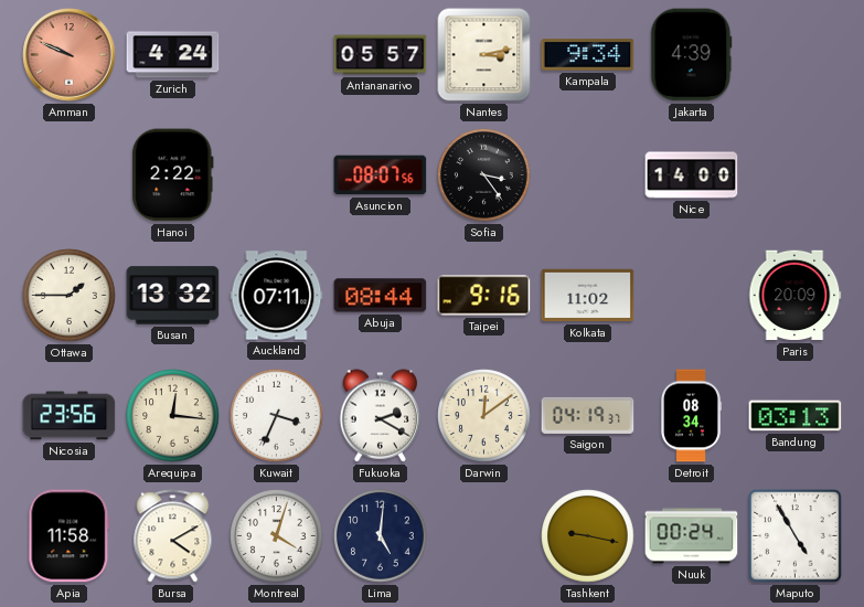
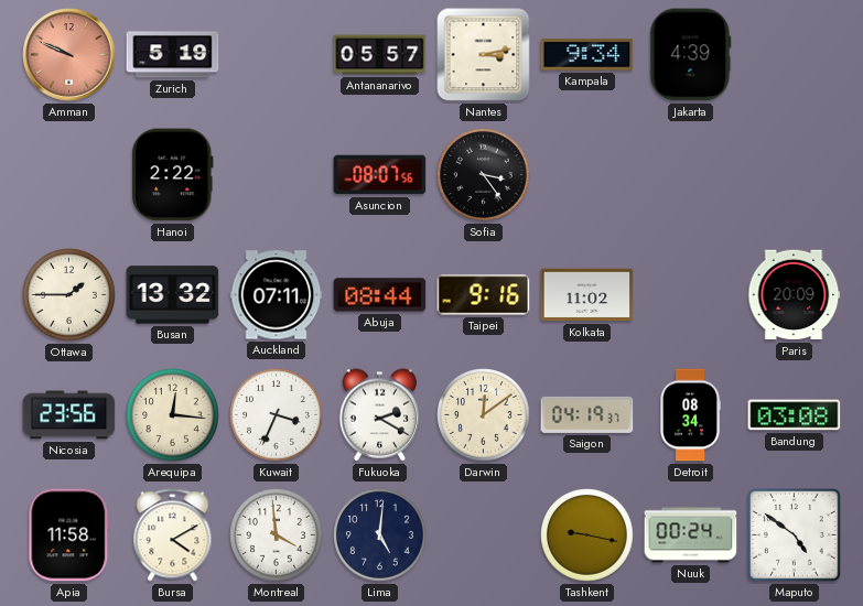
Zurich: 4:24 -> 5:19 (173, 55)
Nice: 14:00 -> none (692, 175)
Bandung: 03:13 -> 03:08 (795, 415)
Montreal: 4:03 -> 3:59 (277, 535)
Maputo: 4:55 -> 4:51 (795, 535)
